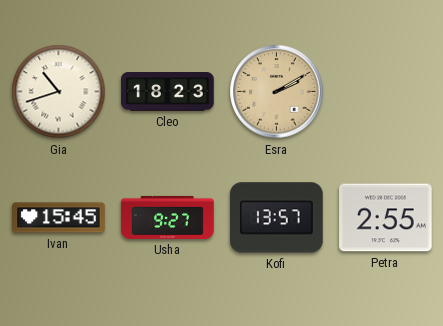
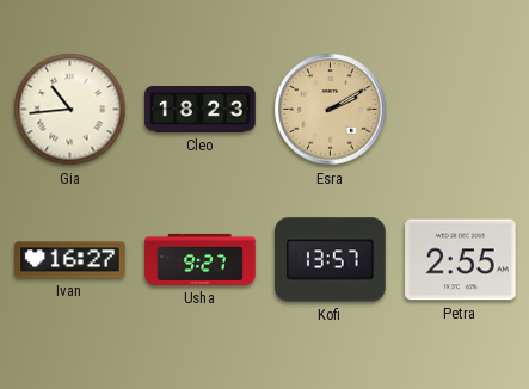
Gia: 10:42 -> 10:44 (70, 110)
Ivan: 15:45 -> 16:27 (70, 260)
